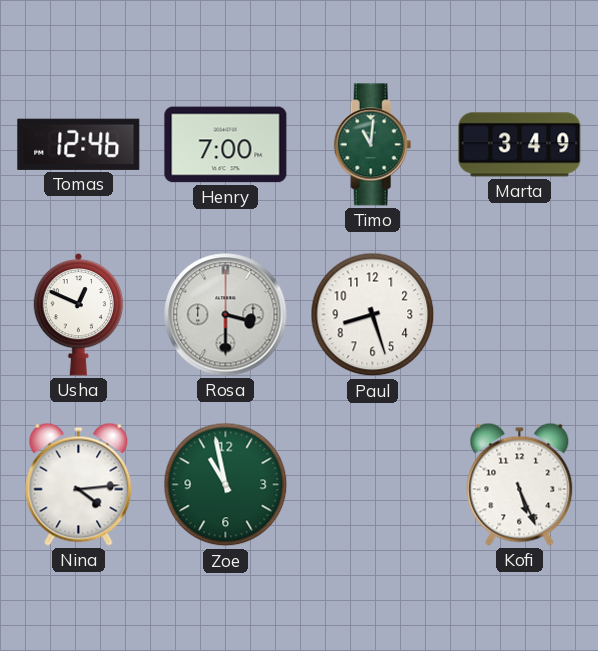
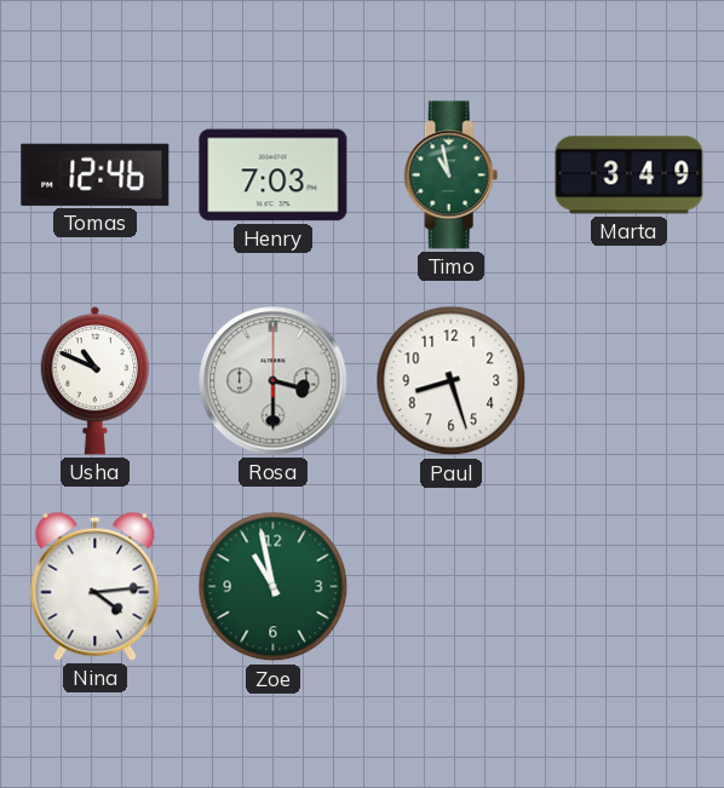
Henry: 7:00 -> 7:03 (274, 176)
Timo: 11:01 -> 10:58 (452, 176)
Usha: 12:49 -> 10:49 (96, 380)
Kofi: 5:26 -> none (520, 484)
